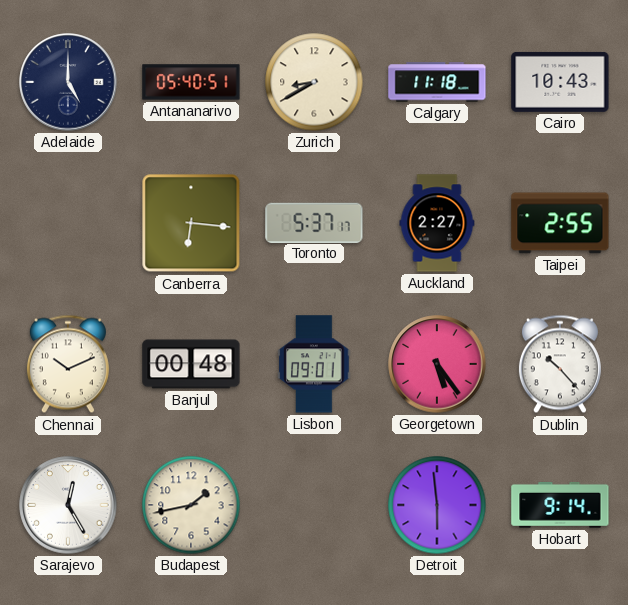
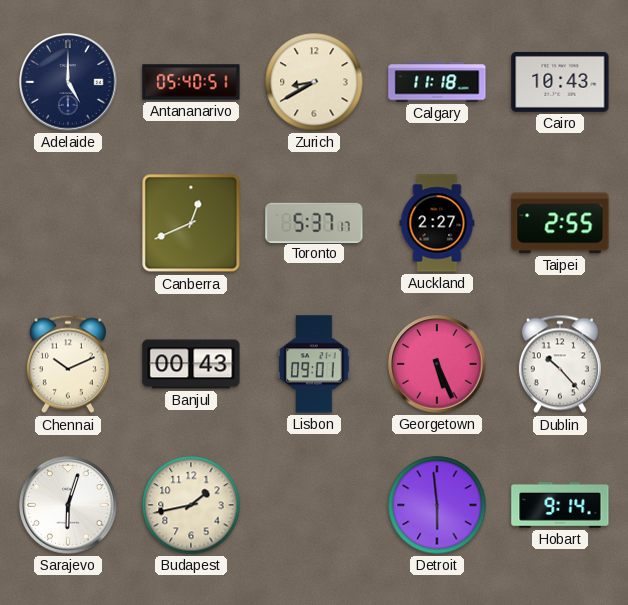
Canberra: 6:16 -> 12:41 (191, 223)
Banjul: 00:48 -> 00:43 (191, 364)
Georgetown: 5:24 -> 5:26 (437, 364)
Sarajevo: 12:25 -> 6:03 (68, 505)
